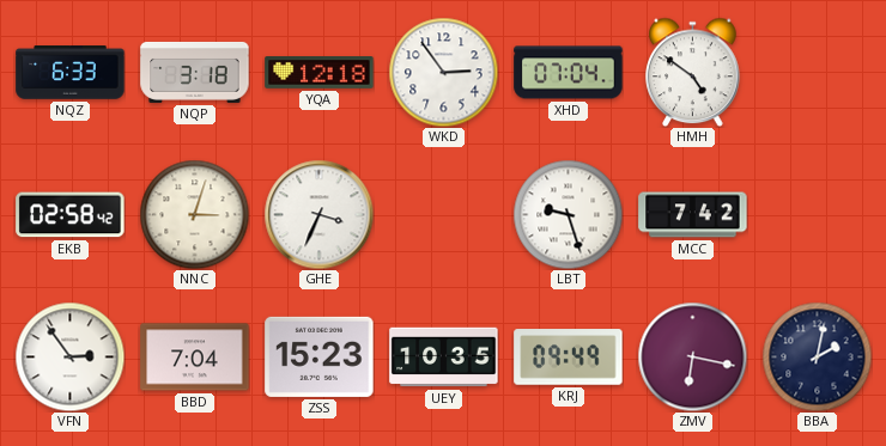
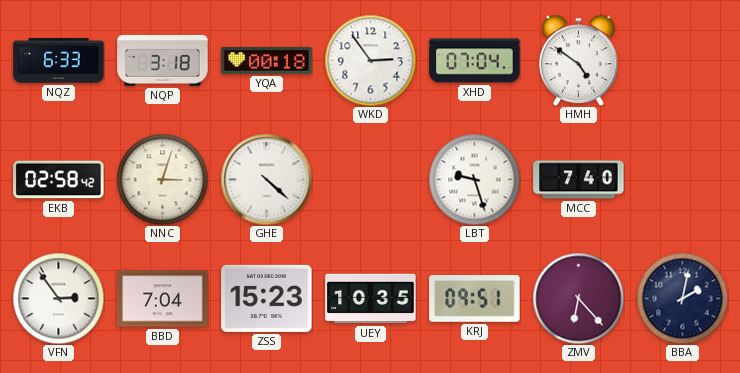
YQA: 12:18 -> 00:18 (267, 61)
GHE: 3:34 -> 4:22 (266, 179)
MCC: 7:42 -> 7:40 (579, 180)
KRJ: 09:49 -> 09:51 (475, 299)
ZMV: 6:17 -> 6:23 (578, 298)
